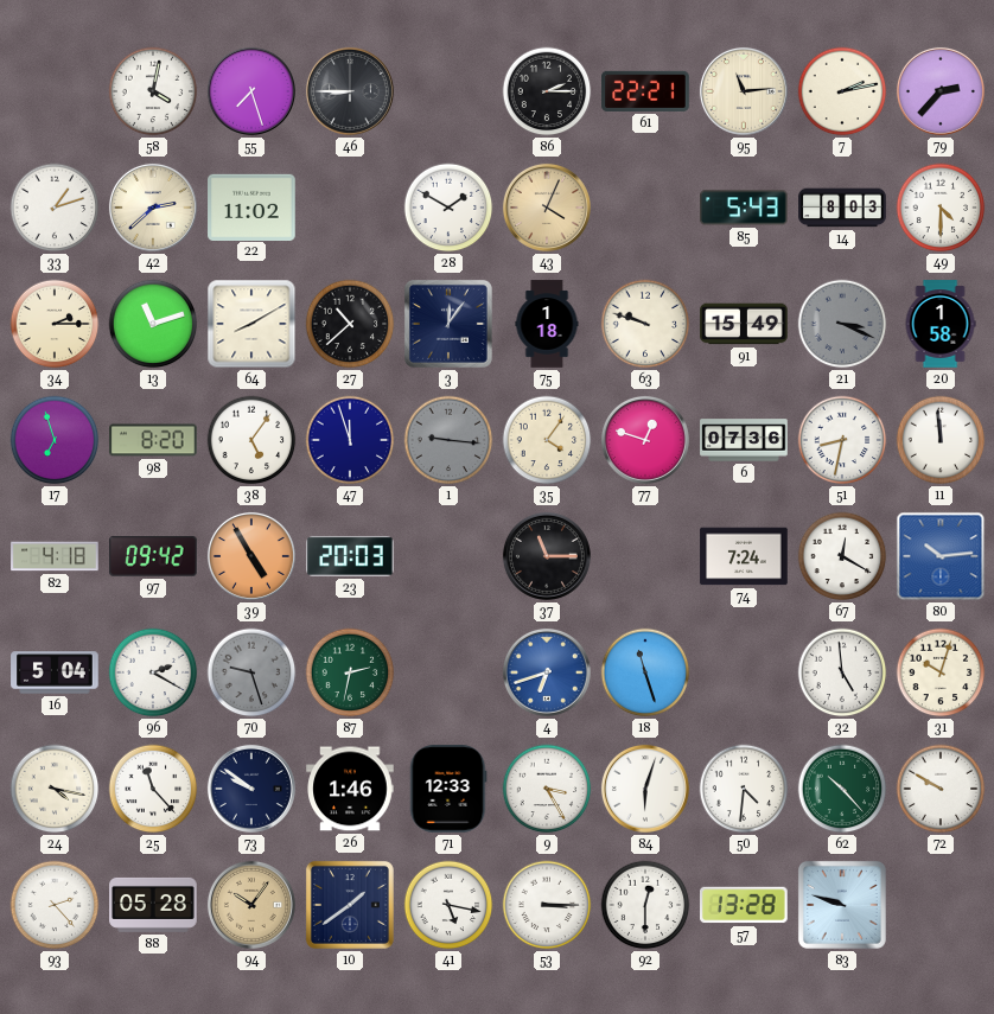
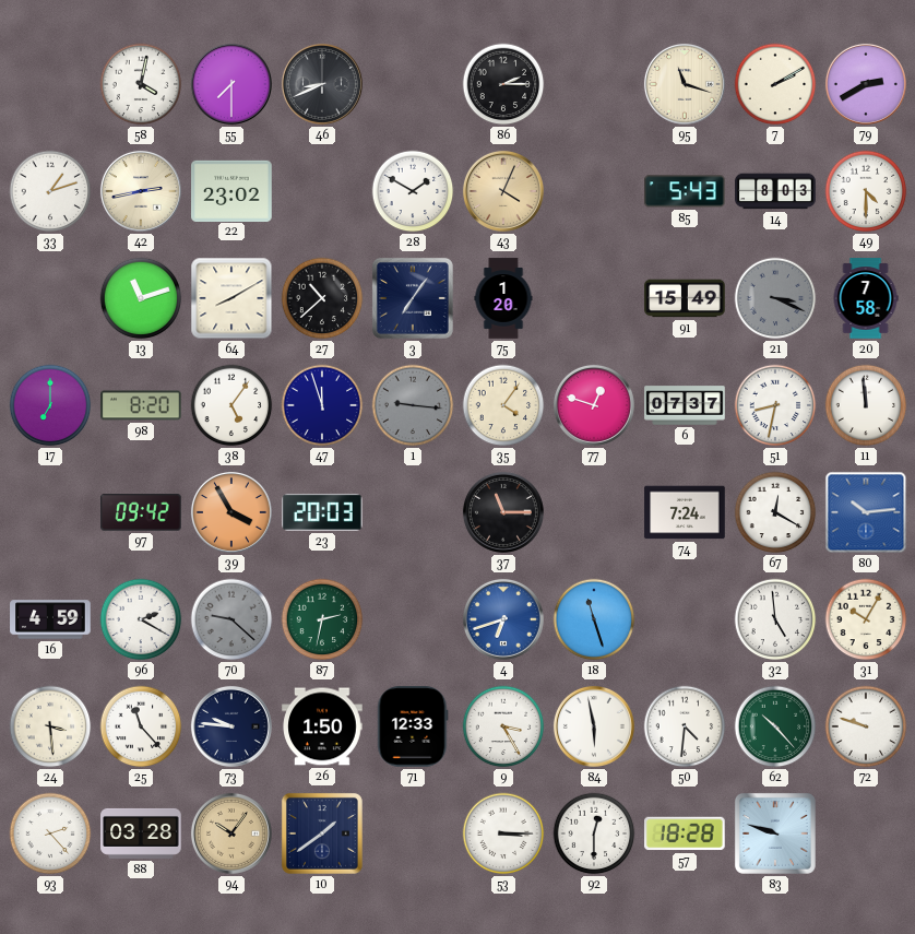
55: 7:27 -> 7:30 (231, 84)
46: 8:45 -> 8:41 (322, 84)
61: 22:21 -> none (645, 91)
95: 11:14 -> 11:18 (685, 84)
7: 2:13 -> 2:10 (775, 84)
79: 2:37 -> 2:40 (866, 84)
42: 2:38 -> 2:43 (141, 191)
22: 11:02 -> 23:02 (231, 190)
34: 2:15 -> none (55, 324)
3: 12:06 -> 7:06 (413, 298)
75: 1:18 -> 1:20 (503, 298)
63: 9:48 -> none (645, 324)
20: 1:58 -> 7:58 (866, 298)
17: 6:57 -> 7:00 (50, 405)
6: 07:36 -> 07:37 (685, 405)
82: 4:18 -> none (55, 556)
39: 4:55 -> 3:55 (231, 512)
16: 5:04 -> 4:59 (50, 619)
70: 9:27 -> 9:22 (231, 619)
31: 10:03 -> 10:05 (866, 619)
24: 4:17 -> 3:29 (50, 726)
73: 9:51 -> 9:46 (231, 726)
26: 1:46 -> 1:50 (322, 726)
84: 6:03 -> 5:58 (594, 726)
72: 9:50 -> 9:48 (866, 726)
88: 05:28 -> 03:28 (141, 833)
41: 5:17 -> none (448, 905)
57: 13:28 -> 18:28 (686, 833)
